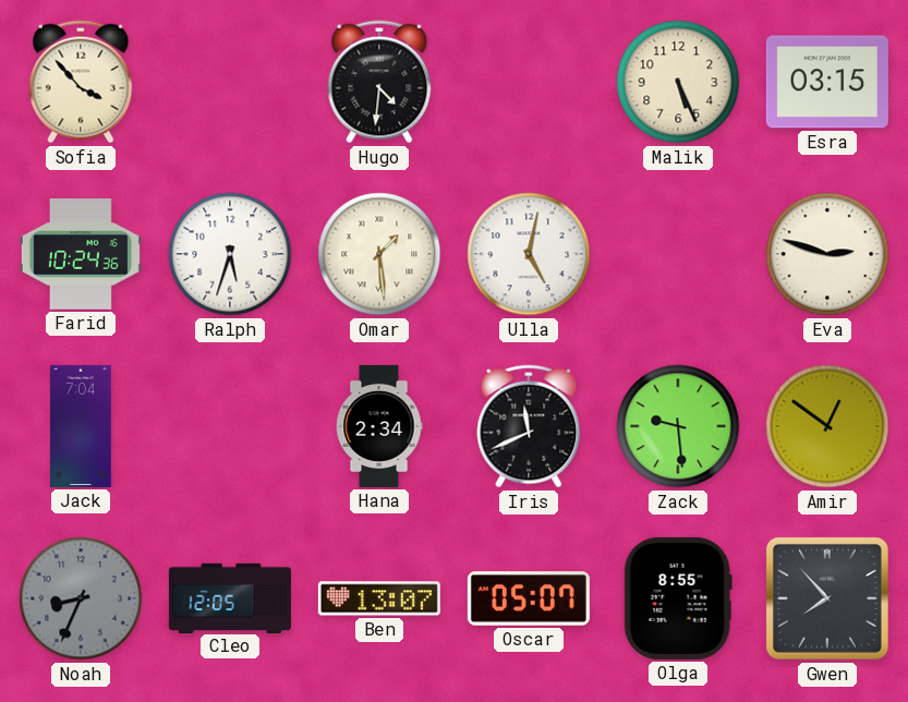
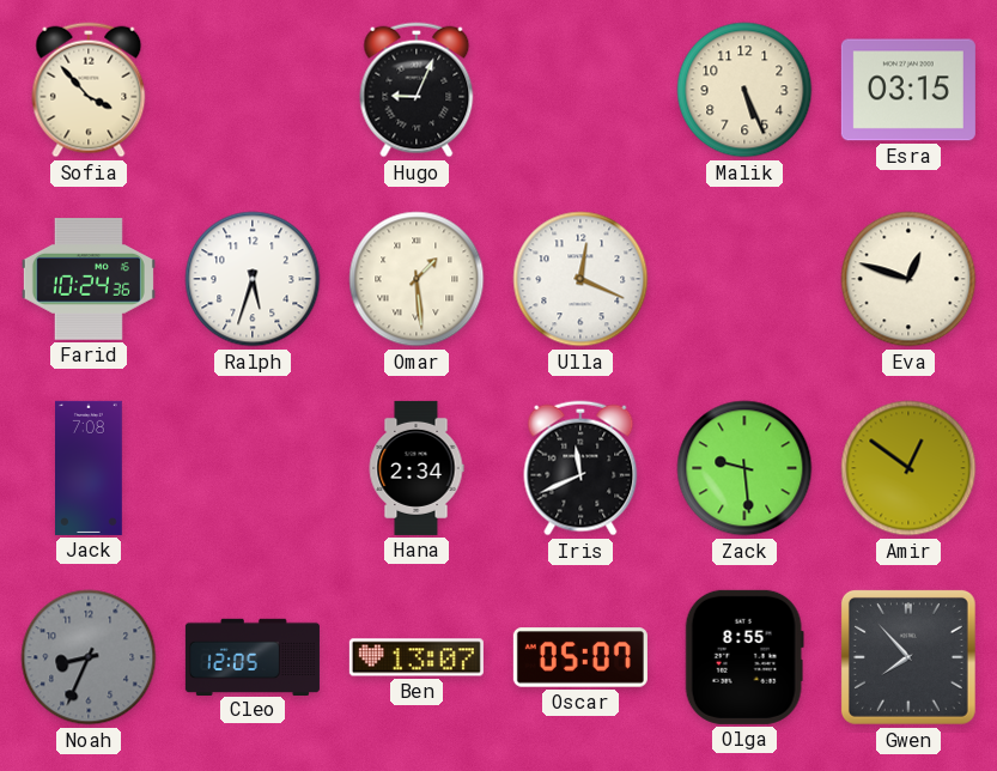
Hugo: 4:31 -> 9:04 (417, 90)
Ulla: 5:02 -> 12:19 (580, 279)
Eva: 2:48 -> 12:48 (908, 279)
Jack: 7:04 -> 7:08 (90, 468)
